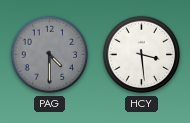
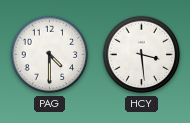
PAG dial: grey -> white (50, 55)
